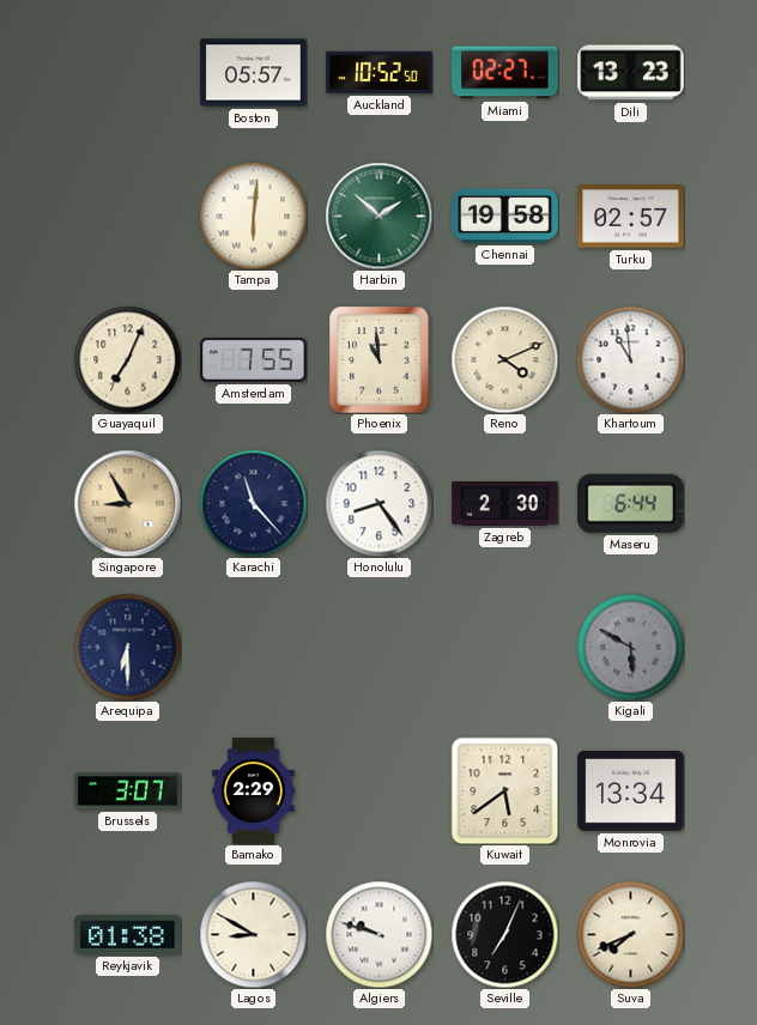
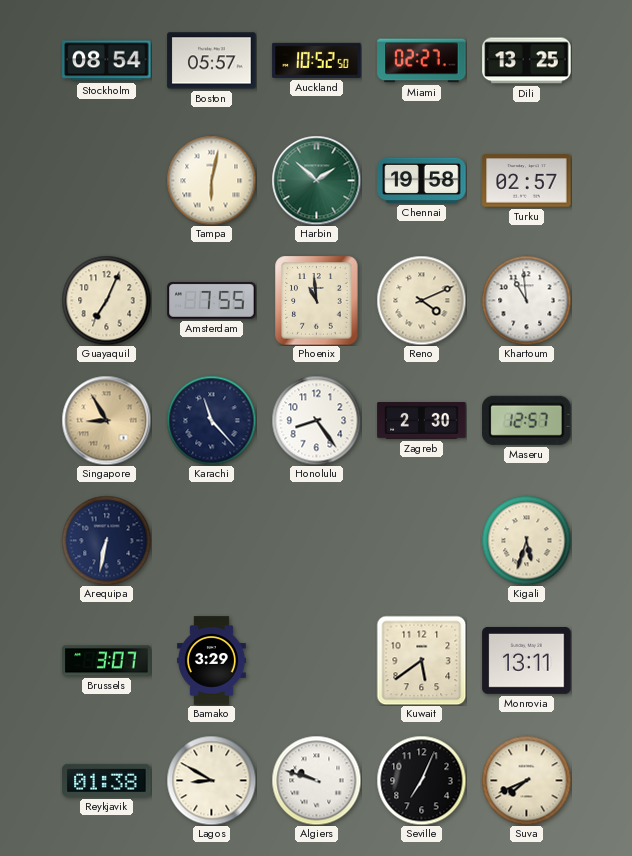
Stockholm: none -> 08:54 (107, 61)
Dili: 13:23 -> 13:25 (527, 61)
Tampa: 6:01 -> 6:02 (211, 180)
Maseru: 6:44 -> 12:57 (527, 420)
Arequipa: 6:30 -> 6:32 (106, 540)
Kigali: 5:50 -> 5:33 (526, 540)
Kigali dial: grey -> cream (526, 540)
Bamako: 2:29 -> 3:29 (211, 661)
Monrovia: 13:34 -> 13:11 (527, 660)
